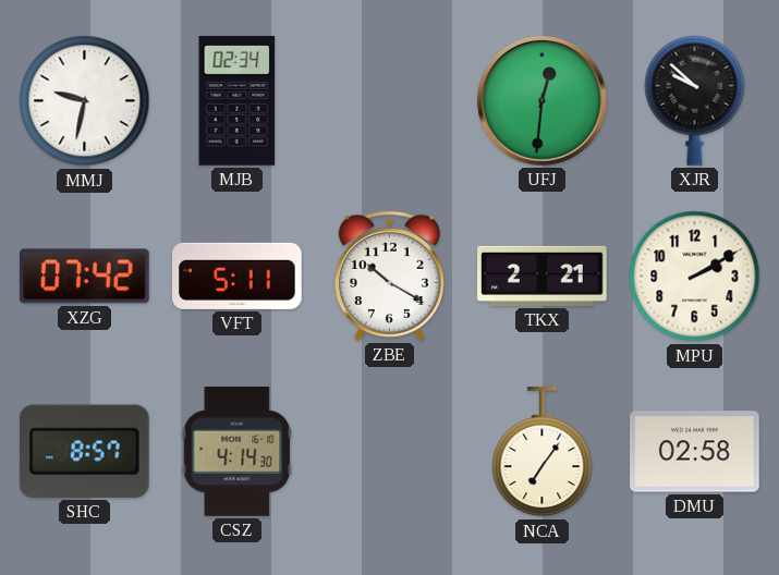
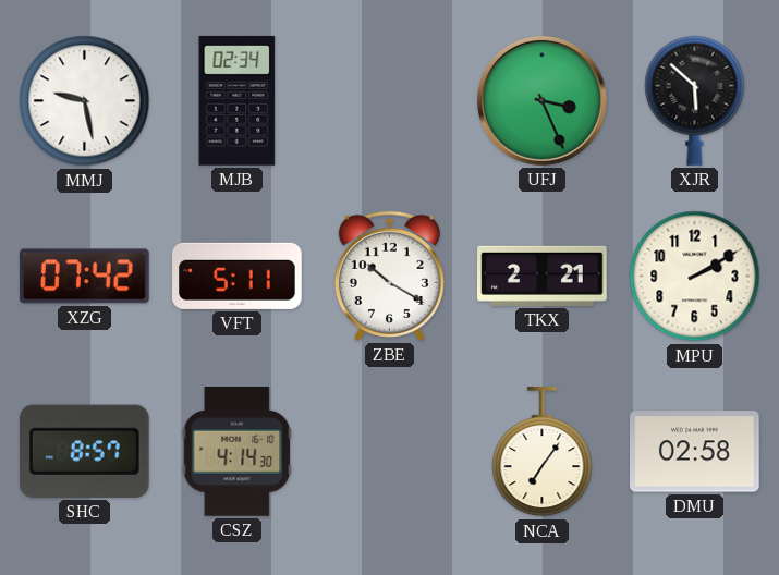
MMJ: 9:32 -> 9:28 (85, 101)
UFJ: 12:31 -> 3:26 (541, 101)
XJR: 9:52 -> 5:52 (695, 100)
